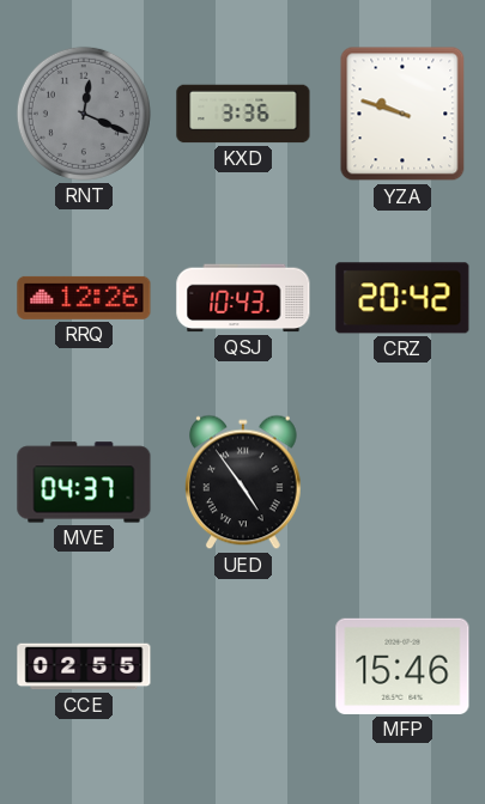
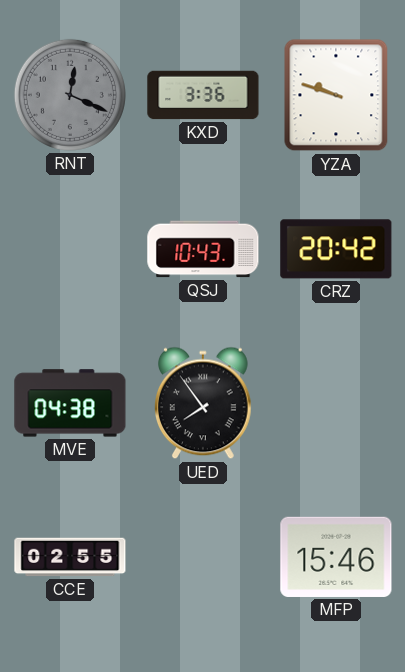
RRQ: 12:26 -> none (84, 298)
MVE: 04:37 -> 04:38 (70, 403)
UED: 4:54 -> 7:54 (204, 403)
